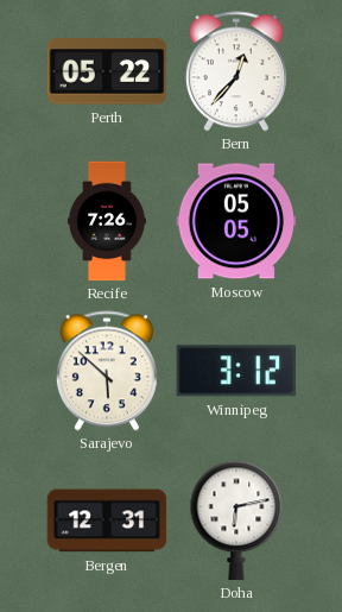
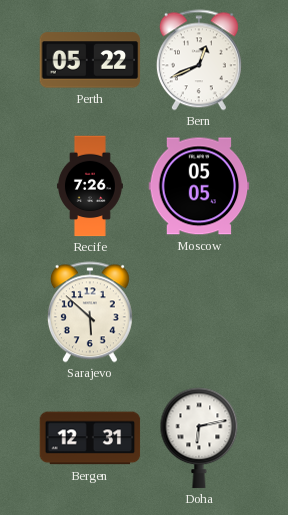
Bern: 12:37 -> 12:41 (199, 60)
Winnipeg: 3:12 -> none (235, 371)
